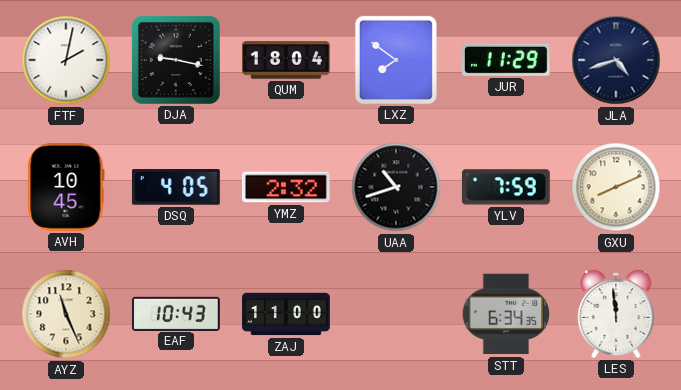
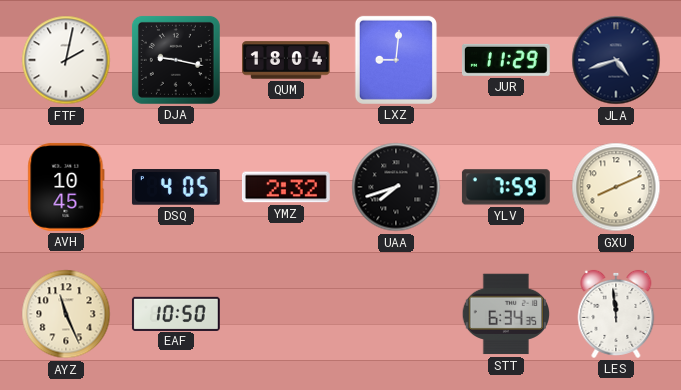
LXZ: 7:51 -> 9:01 (396, 60)
UAA: 10:42 -> 7:42 (396, 187)
EAF: 10:43 -> 10:50 (176, 313)
ZAJ: 11:00 -> none (287, 314)
